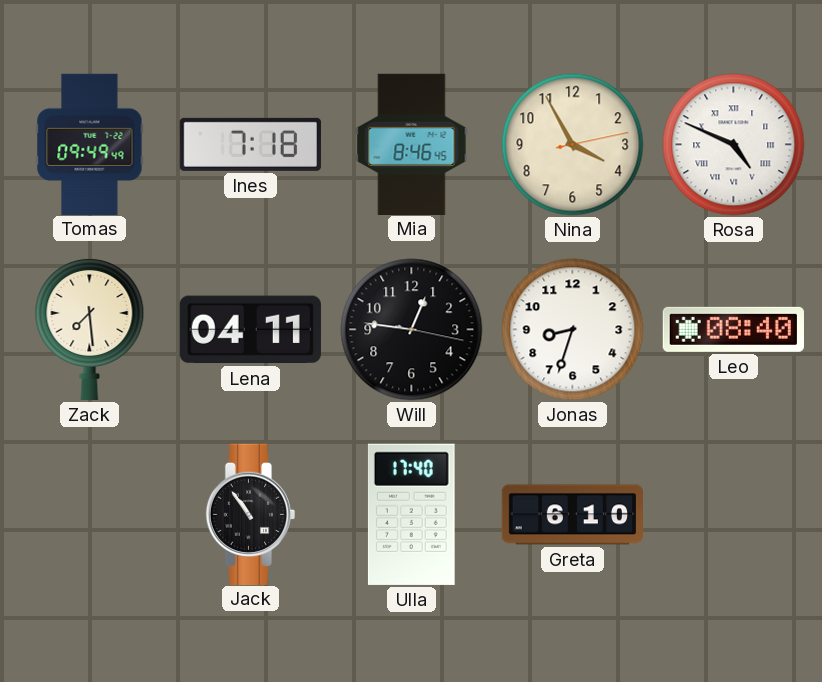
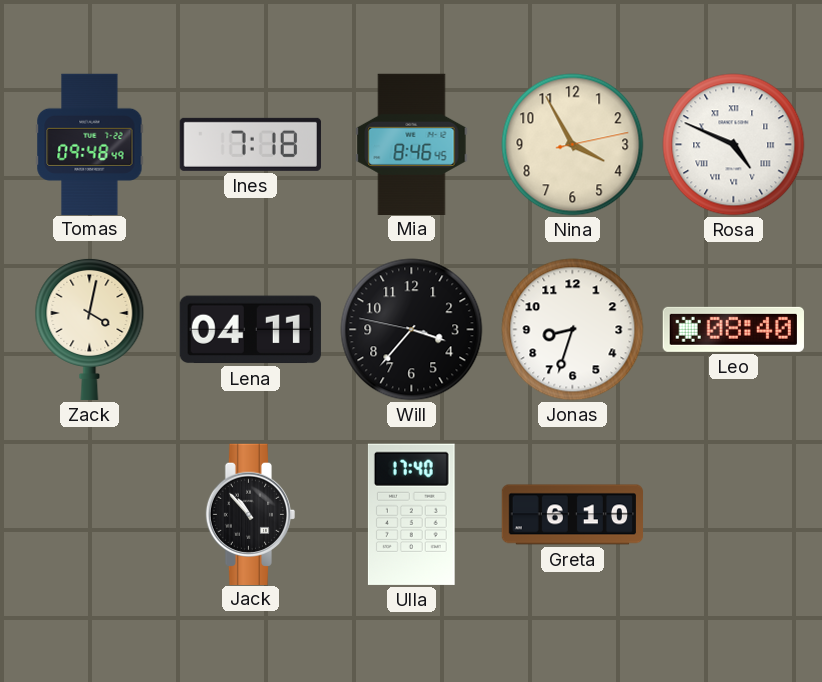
Tomas: 09:49 -> 09:48 (90, 144)
Zack: 7:29 -> 4:02 (90, 329)
Will: 12:46 -> 3:36 (412, 330)
Jack: 10:54 -> 10:53 (251, 514)
